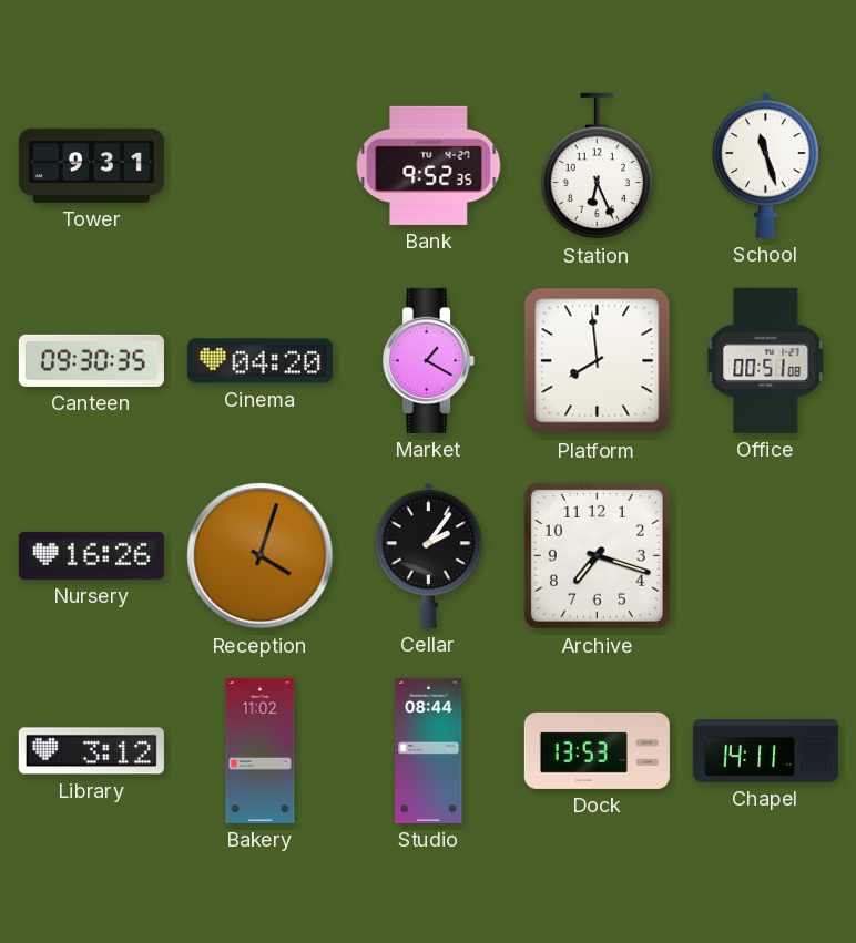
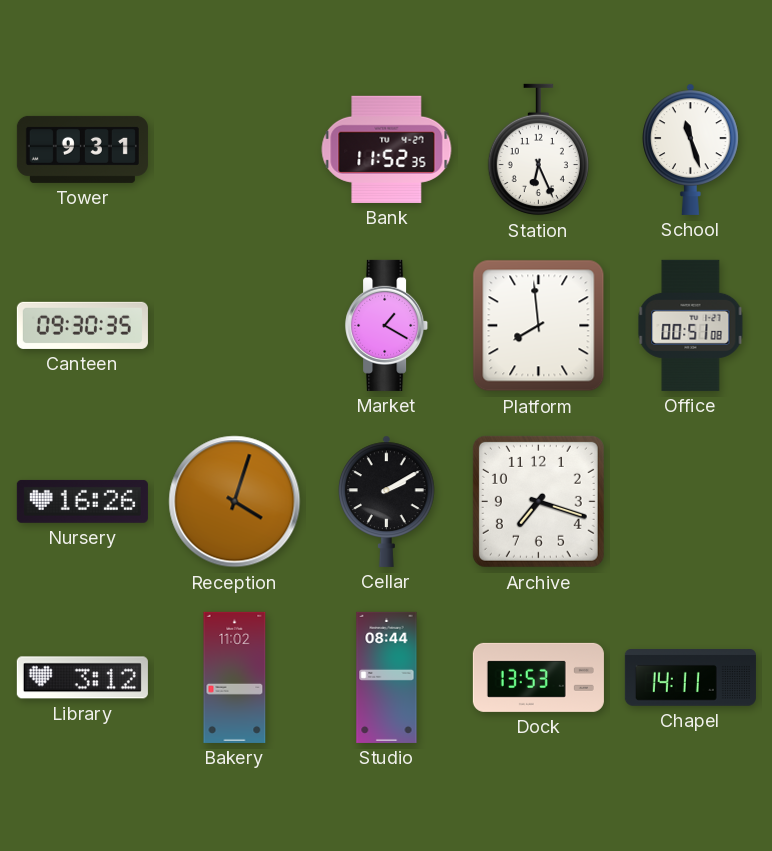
Bank: 9:52 -> 11:52 (387, 149)
Cinema: 04:20 -> none (259, 361)
Cellar: 2:06 -> 2:10 (387, 501)
